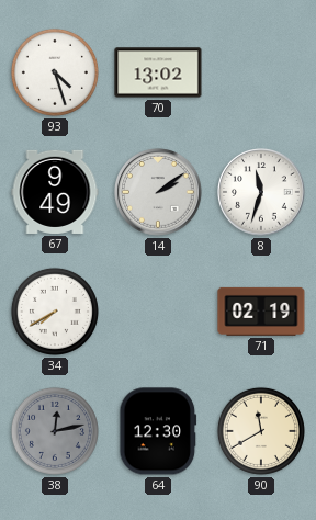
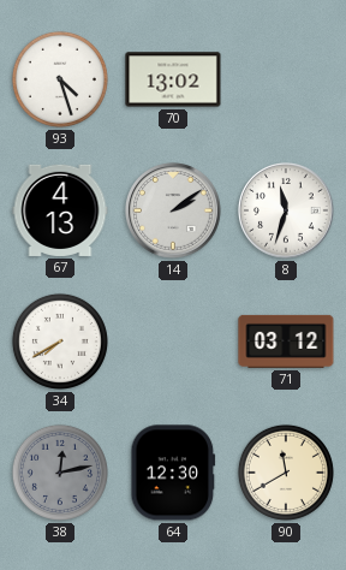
67: 9:49 -> 4:13 (60, 210)
71: 02:19 -> 03:12 (286, 342)
